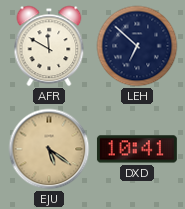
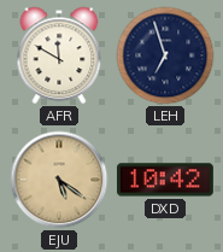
LEH: 6:52 -> 6:57 (165, 55)
DXD: 10:41 -> 10:42 (165, 180)
